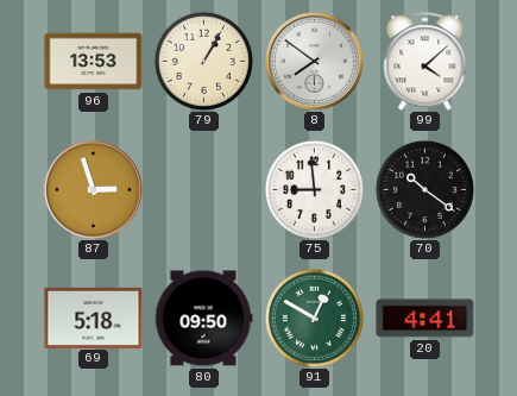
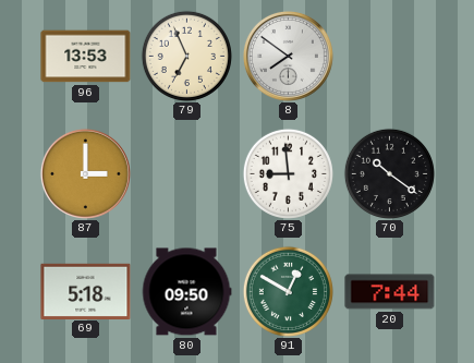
79: 1:05 -> 6:56 (186, 56)
99: 4:08 -> none (425, 62)
87: 2:57 -> 3:00 (85, 173)
20: 4:41 -> 7:44 (390, 292)
